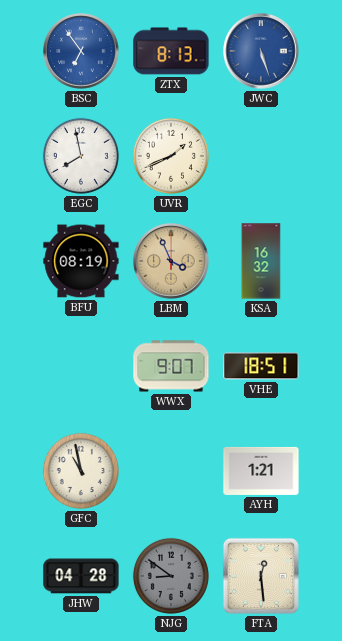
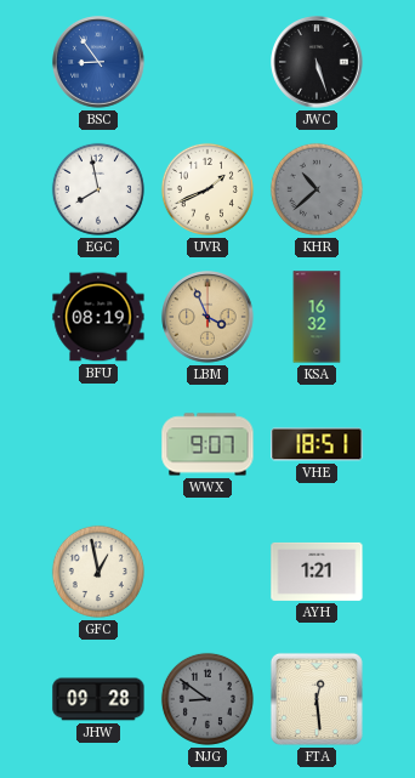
BSC: 6:54 -> 8:54 (98, 62)
ZTX: 8:13 -> none (171, 51)
JWC dial: blue -> black (317, 62)
KHR: none -> 10:38 (317, 189)
GFC: 10:58 -> 12:58 (98, 572)
JHW: 04:28 -> 09:28 (98, 699)
